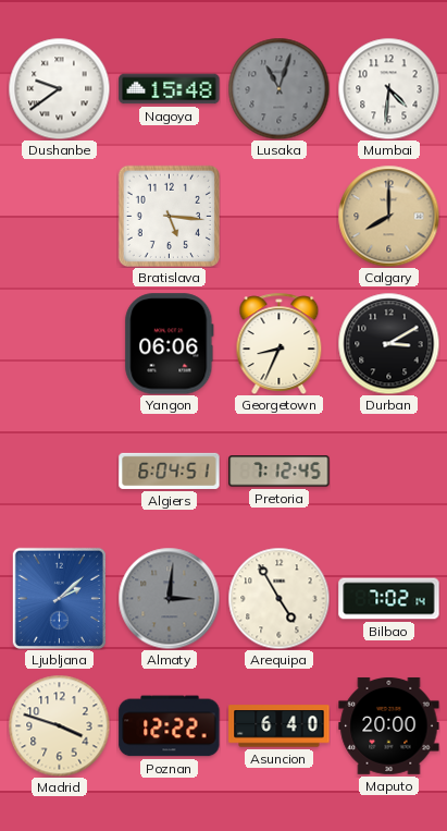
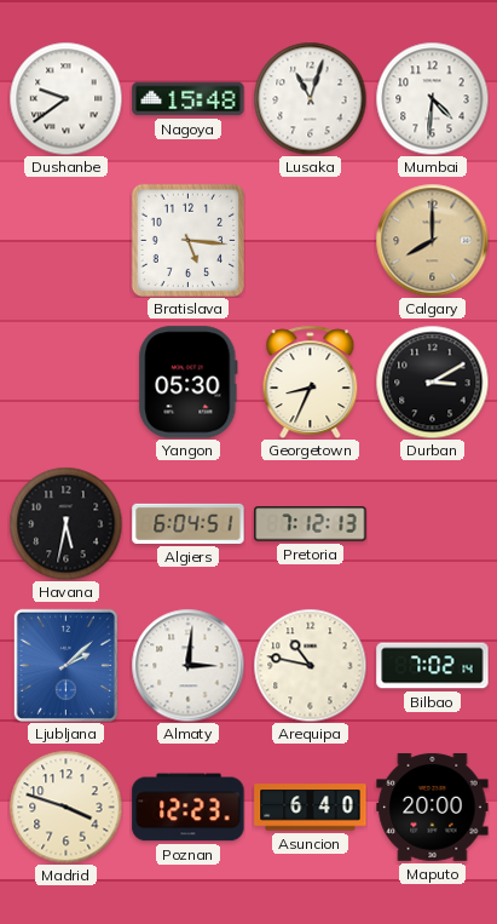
Lusaka dial: grey -> white (310, 98)
Yangon: 06:06 -> 05:30 (189, 383)
Havana: none -> 5:32 (65, 523)
Pretoria: 7:12:45 -> 7:12:13 (311, 524)
Almaty dial: grey -> white (187, 665)
Arequipa: 4:55 -> 10:47 (310, 665)
Poznan: 12:22 -> 12:23 (189, 808)
